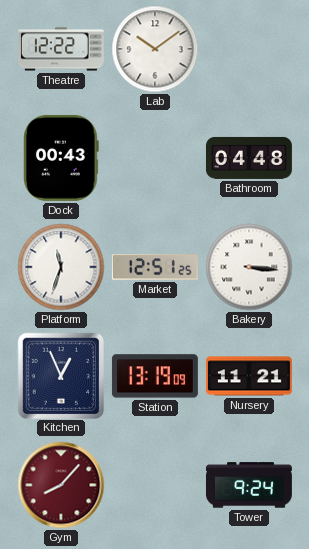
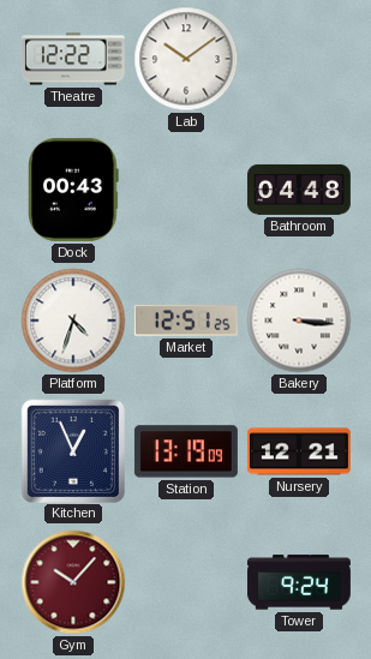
Platform: 11:33 -> 4:33 (73, 320)
Nursery: 11:21 -> 12:21 (299, 451)
Gym: 8:07 -> 10:07 (73, 582)
